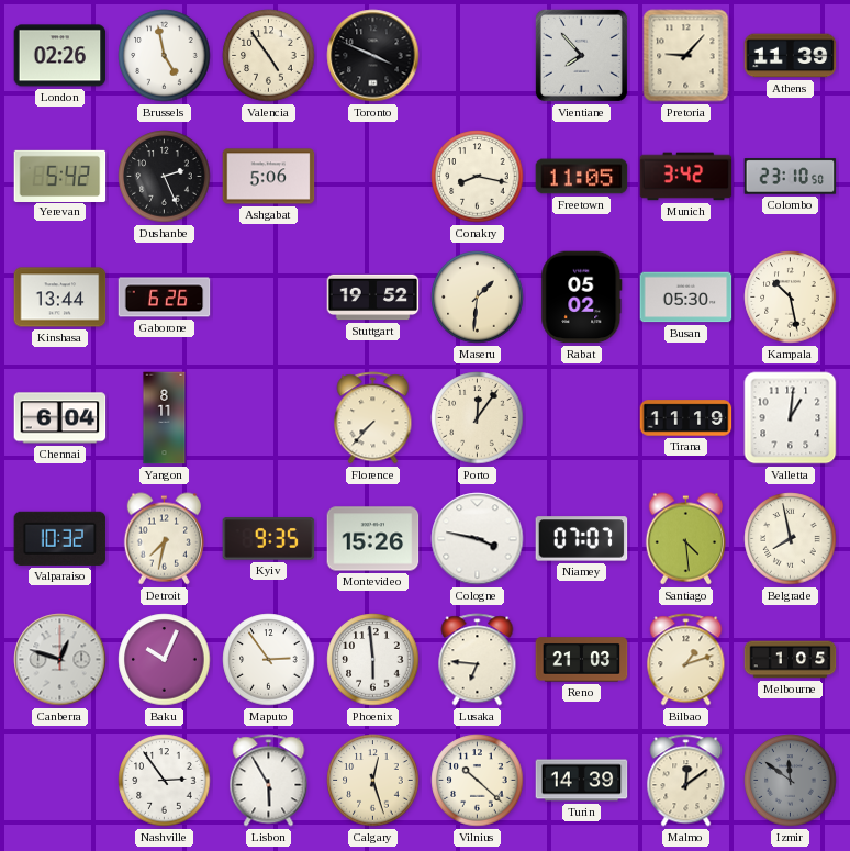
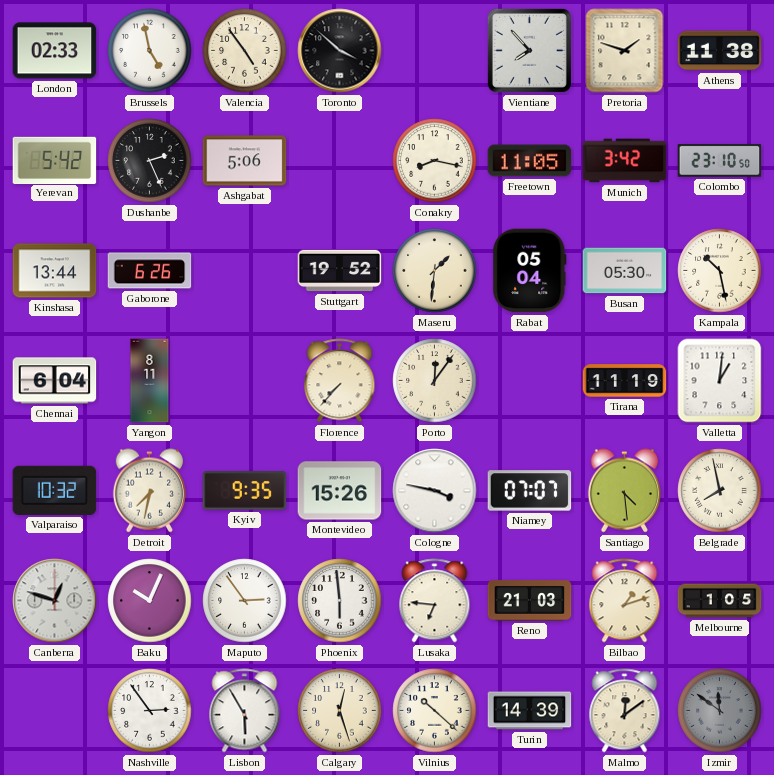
London: 02:26 -> 02:33 (55, 51)
Toronto: 3:49 -> 3:52 (340, 51)
Pretoria: 9:07 -> 1:48 (625, 51)
Athens: 11:39 -> 11:38 (720, 51)
Rabat: 05:02 -> 05:04 (530, 271)
